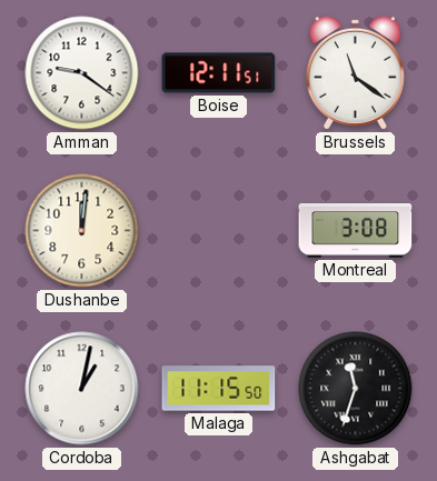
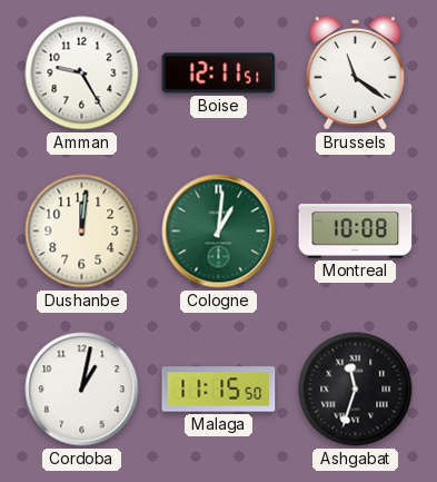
Amman: 9:21 -> 9:25 (82, 73)
Cologne: none -> 1:01 (219, 232)
Montreal: 3:08 -> 10:08 (356, 232)
